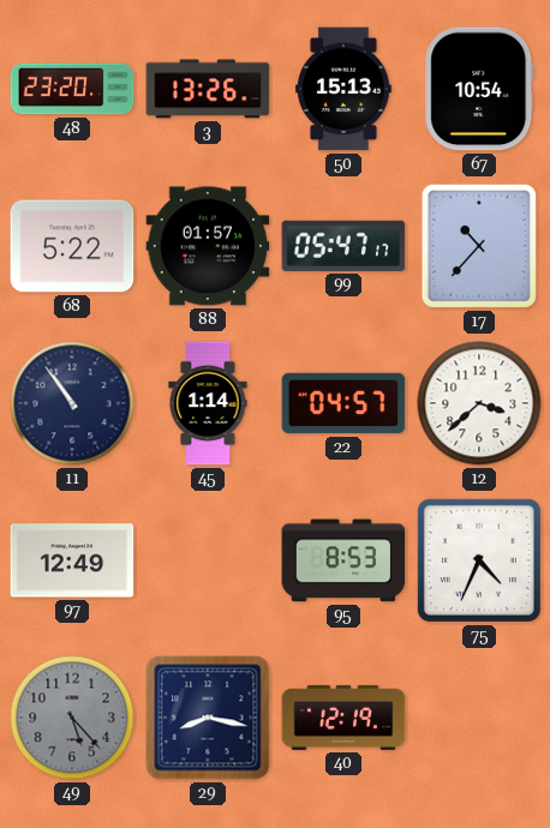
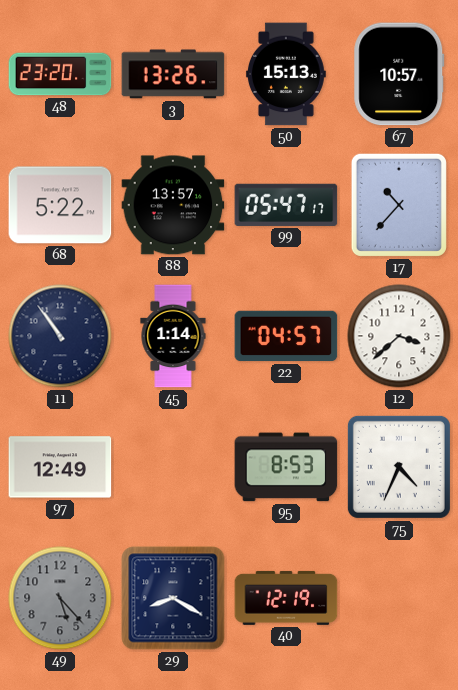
67: 10:54 -> 10:57 (399, 74)
88: 01:57 -> 13:57 (173, 205)
29: 8:17 -> 8:20 (173, 598)
